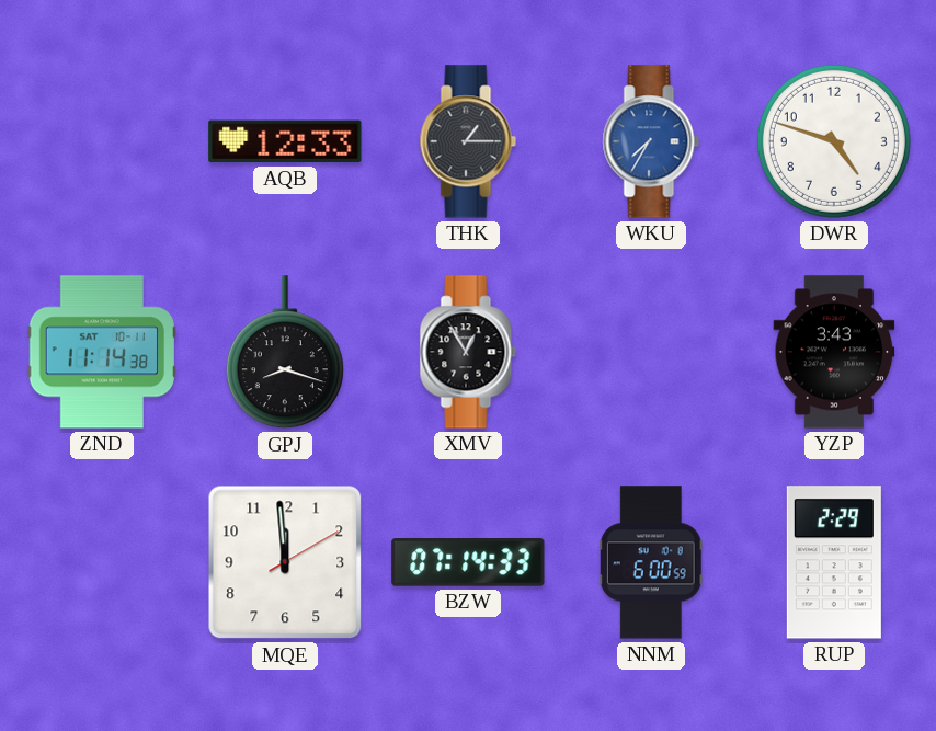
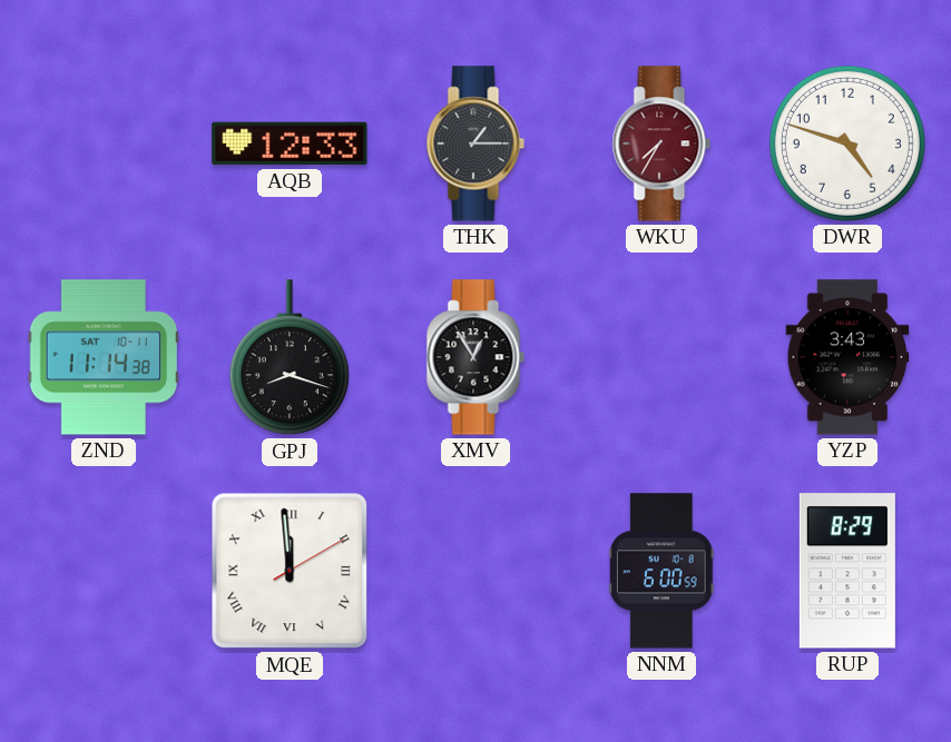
WKU dial: blue -> burgundy (661, 144)
MQE numerals: Arabic -> Roman (290, 571)
BZW: 07:14 -> none (468, 563)
RUP: 2:29 -> 8:29 (847, 571)
